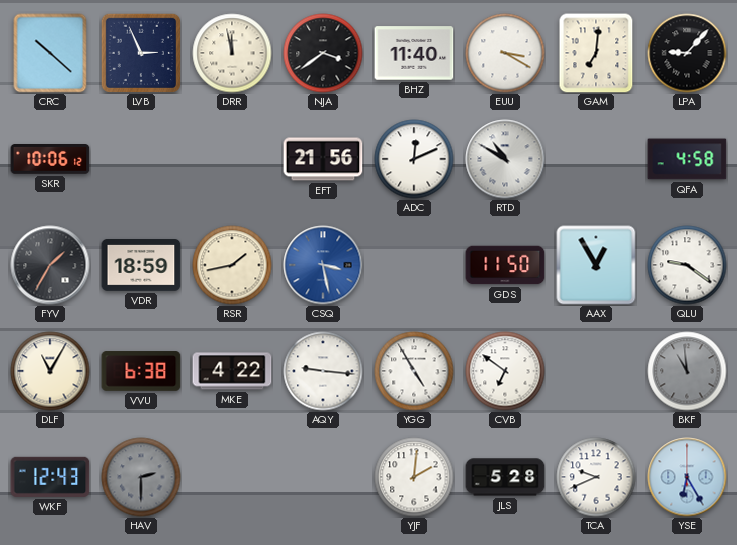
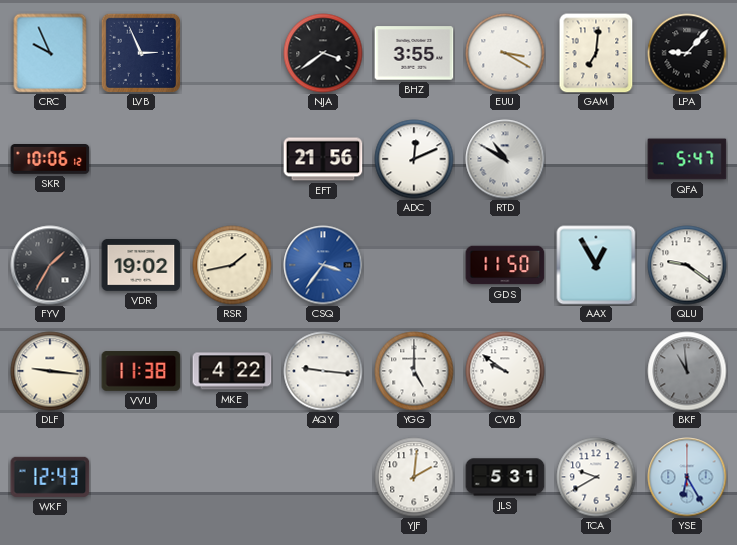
CRC: 10:22 -> 9:56 (50, 53)
DRR: 11:58 -> none (232, 53)
BHZ: 11:40 -> 3:55 (414, 53)
QFA: 4:58 -> 5:47 (687, 159)
VDR: 18:59 -> 19:02 (141, 266)
CSQ: 3:28 -> 3:36 (323, 265)
DLF: 11:05 -> 9:16 (50, 371)
VVU: 6:38 -> 11:38 (141, 371)
YGG: 4:55 -> 5:00 (414, 371)
CVB: 6:51 -> 9:51 (505, 371)
HAV: 2:30 -> none (141, 477)
JLS: 5:28 -> 5:31 (505, 477)
TCA: 9:41 -> 9:40 (596, 477)
